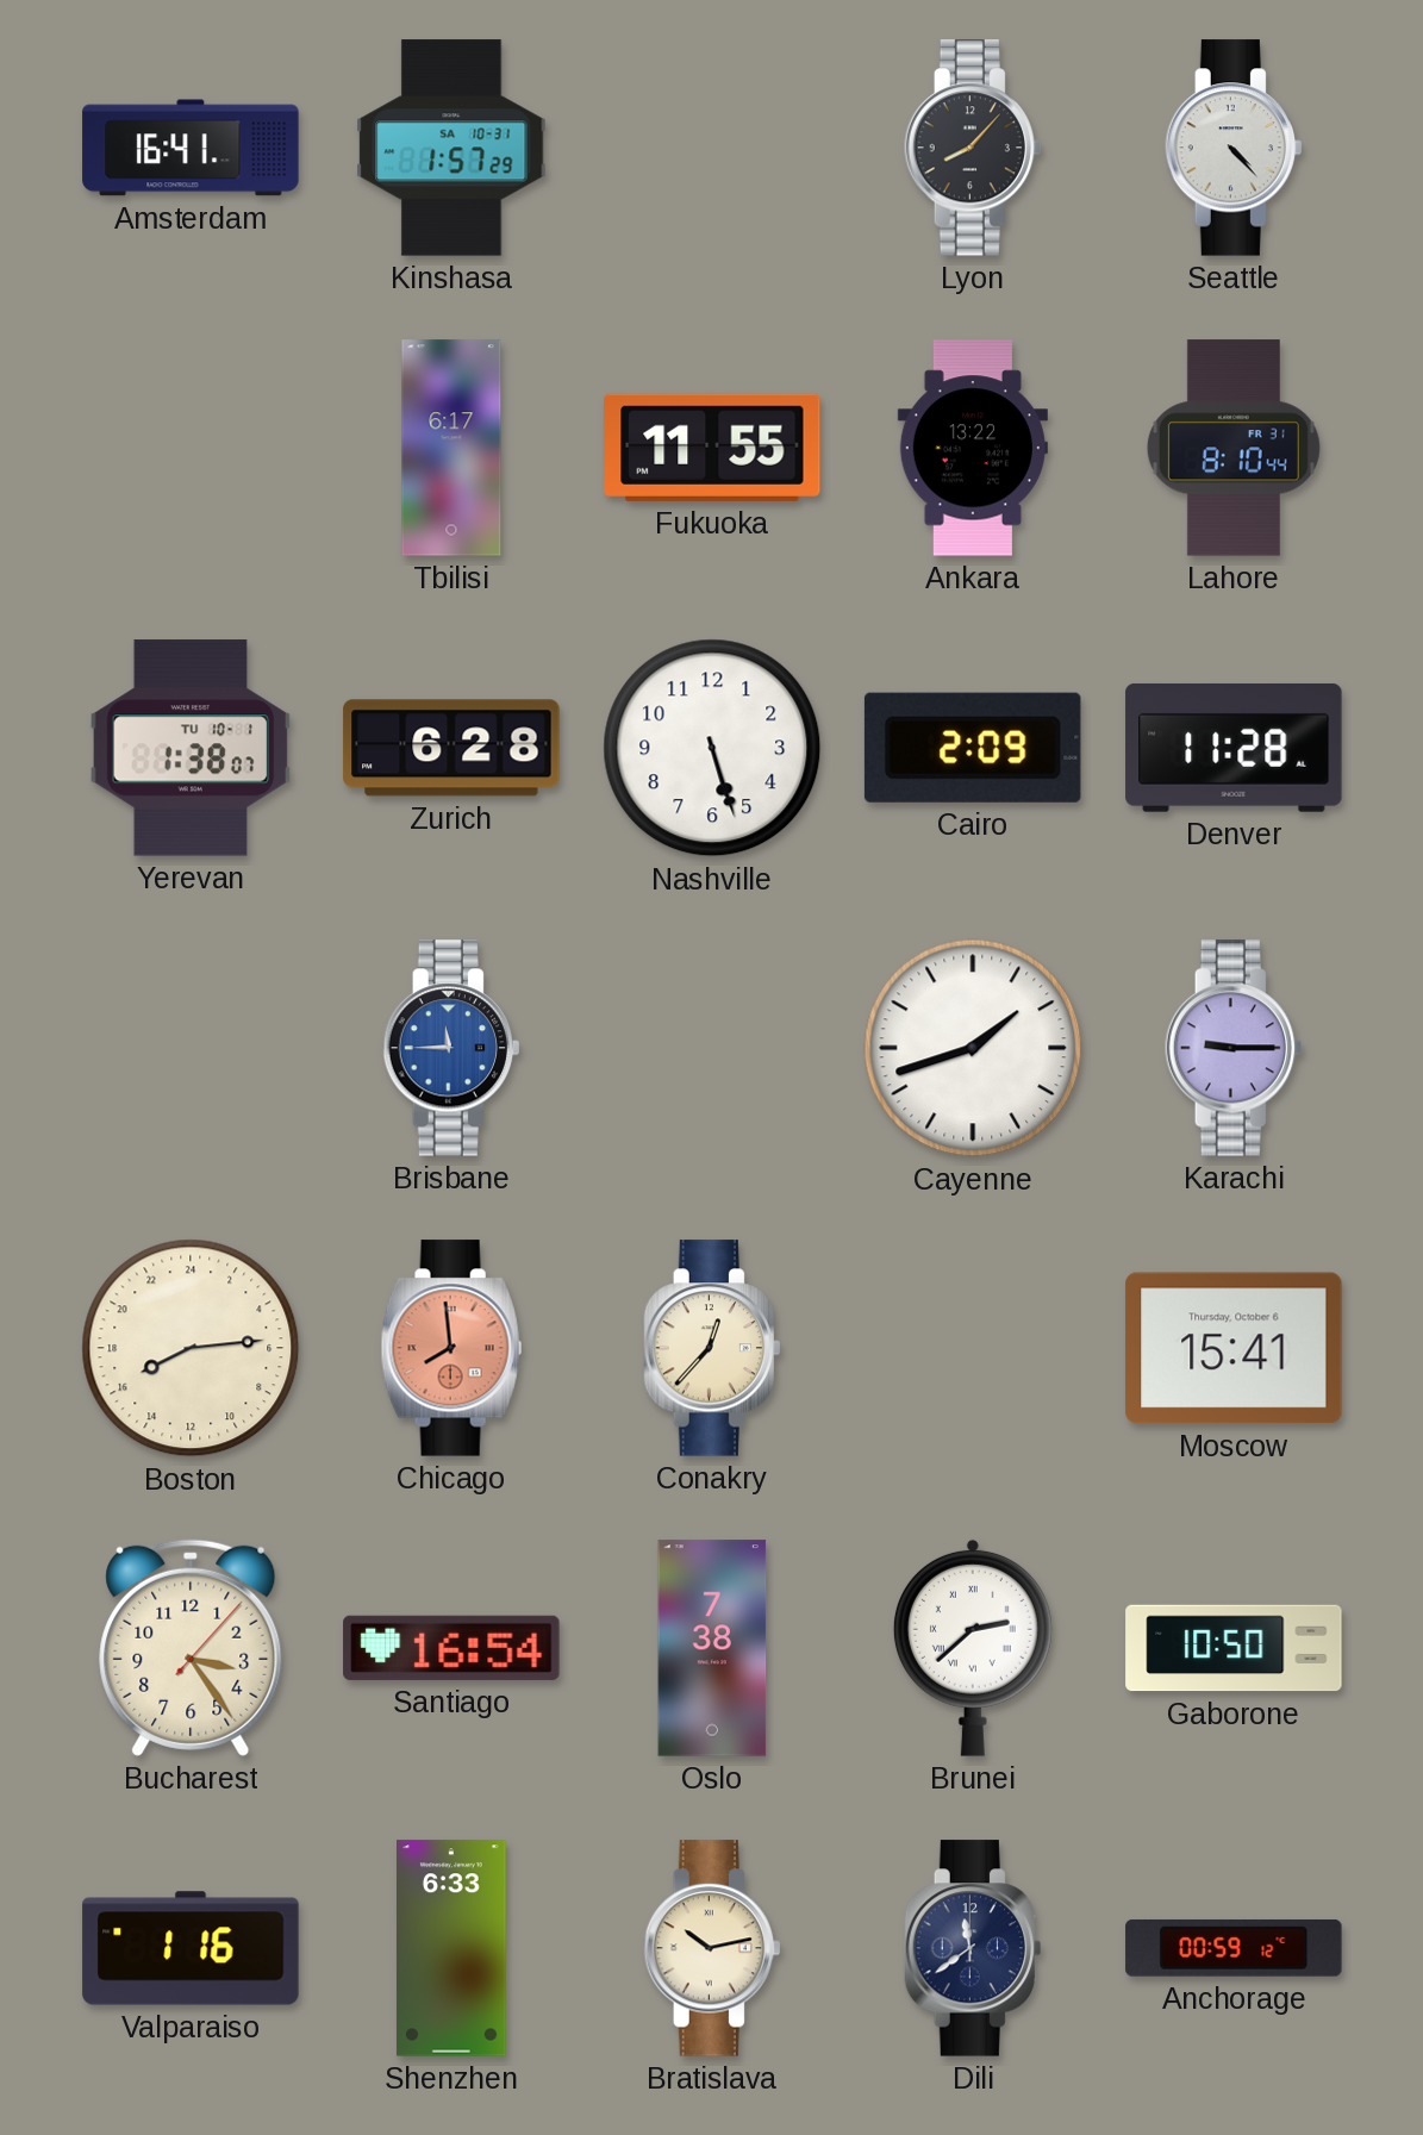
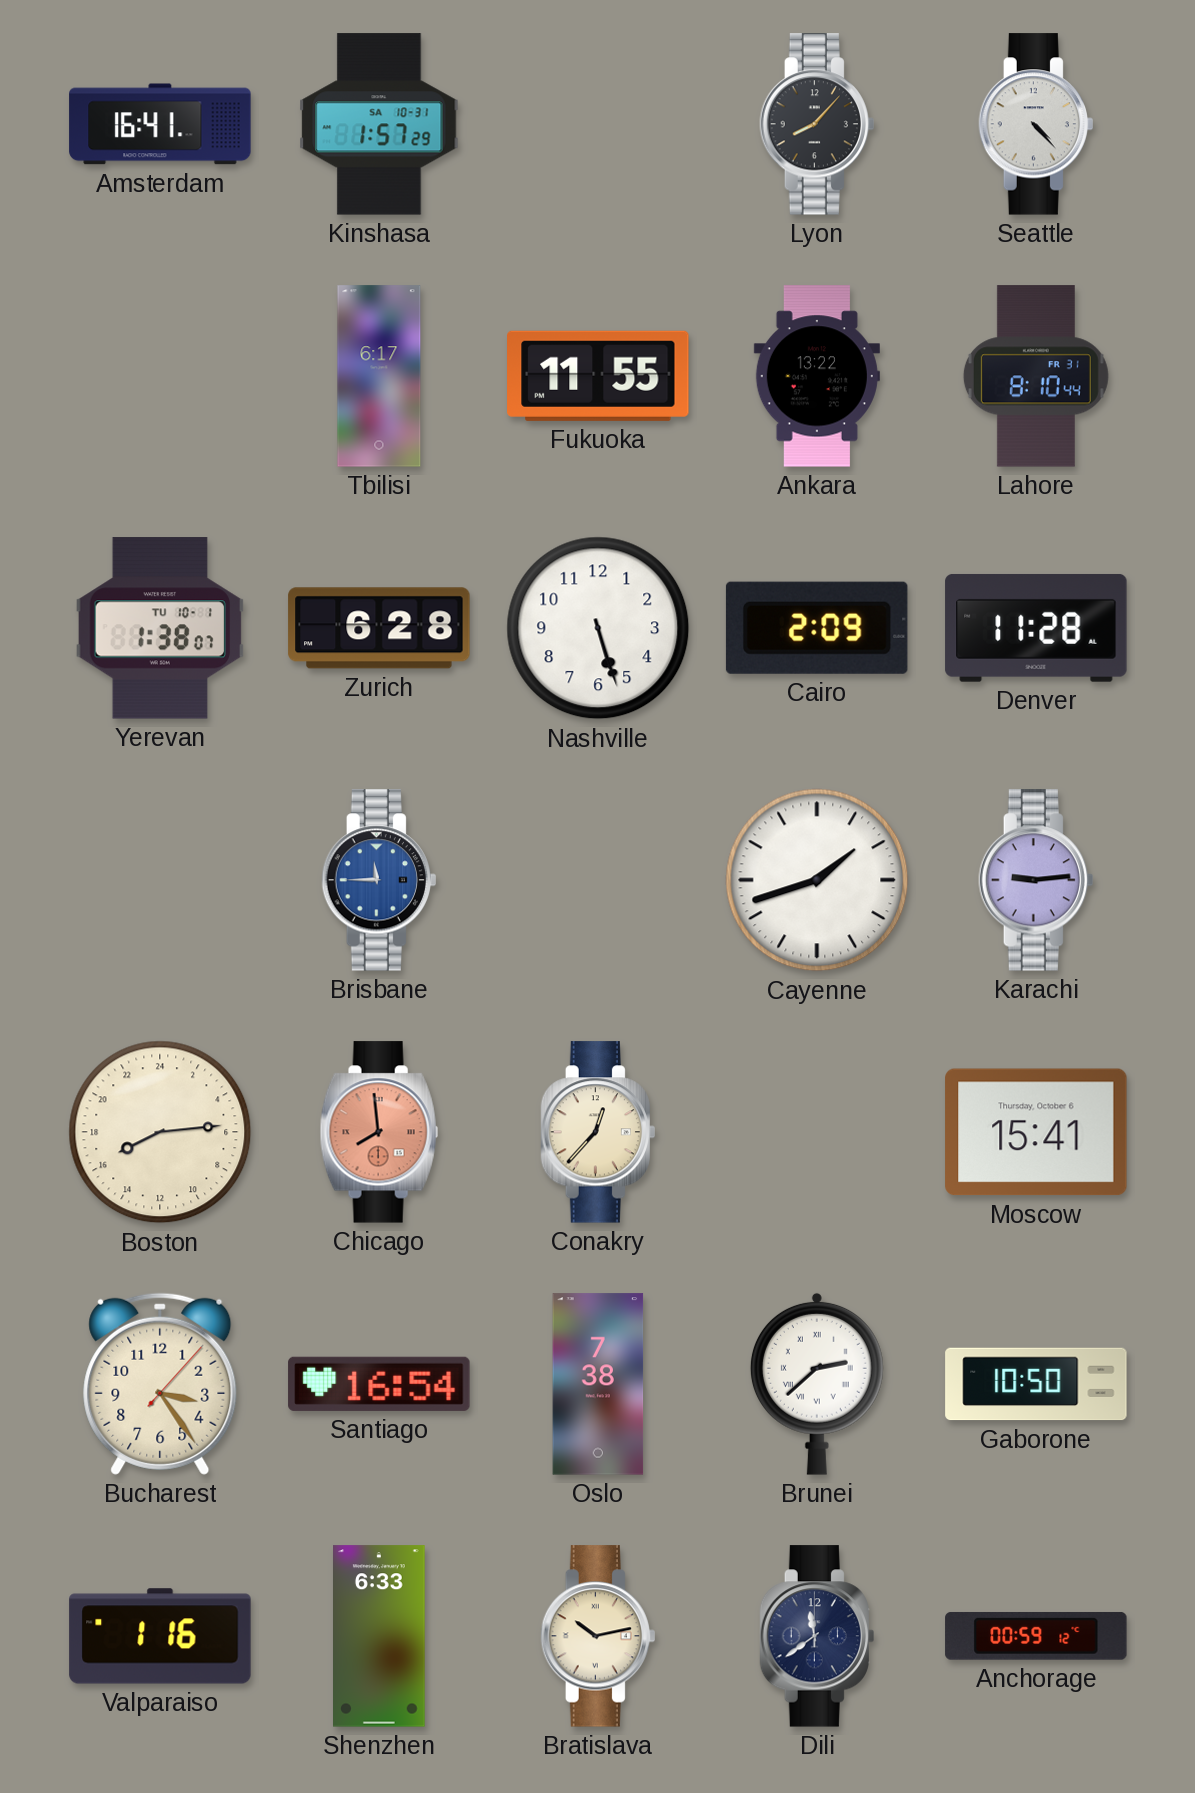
Karachi: 9:15 -> 9:14 (1035, 880)
